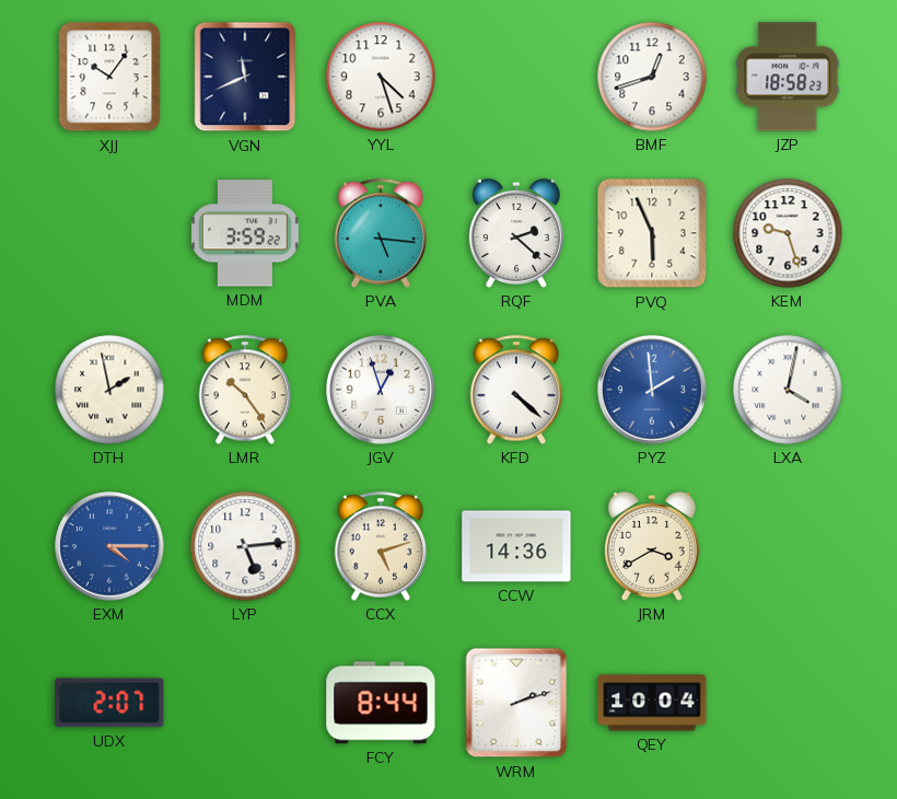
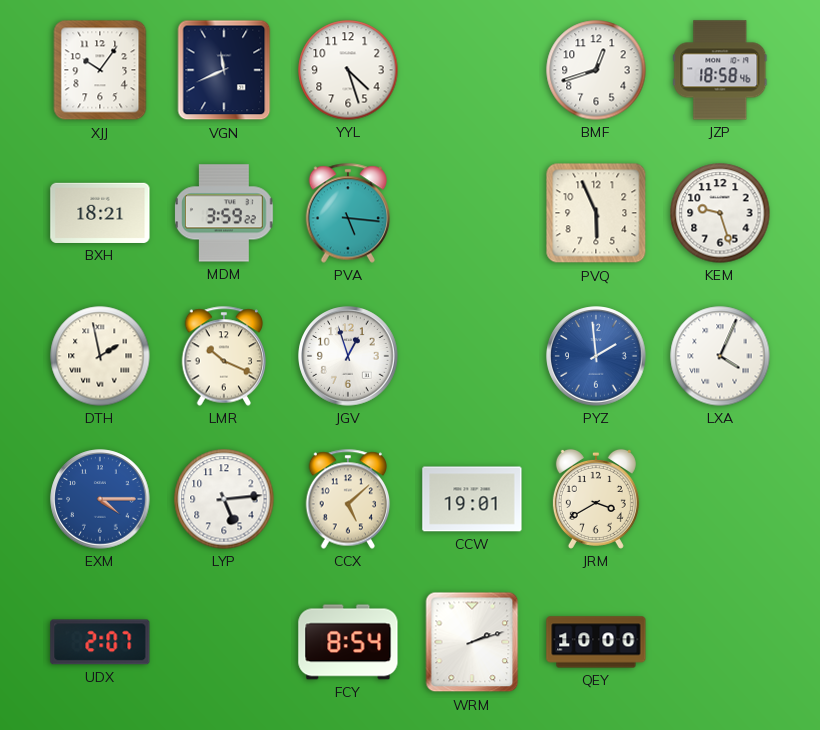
JZP: 18:58:23 -> 18:58:46 (720, 70)
BXH: none -> 18:21 (100, 213)
RQF: 2:22 -> none (516, 233)
LMR: 10:24 -> 10:19 (224, 356)
KFD: 4:22 -> none (516, 390)
LXA: 4:02 -> 4:04 (720, 356)
CCX: 5:12 -> 5:08 (348, 499)
CCW: 14:36 -> 19:01 (472, 499)
FCY: 8:44 -> 8:54 (348, 642)
QEY: 10:04 -> 10:00 (596, 642)
